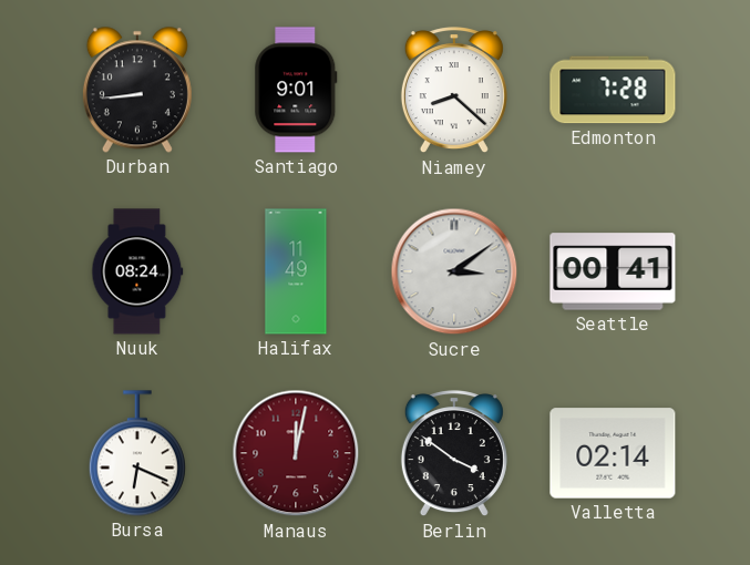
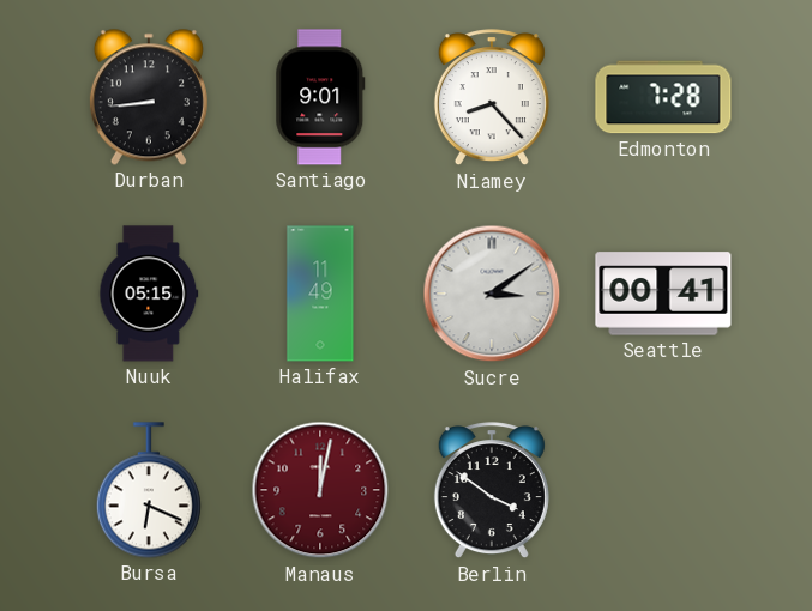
Niamey: 8:22 -> 8:23 (492, 98)
Nuuk: 08:24 -> 05:15 (149, 294)
Valletta: 02:14 -> none (613, 453)
